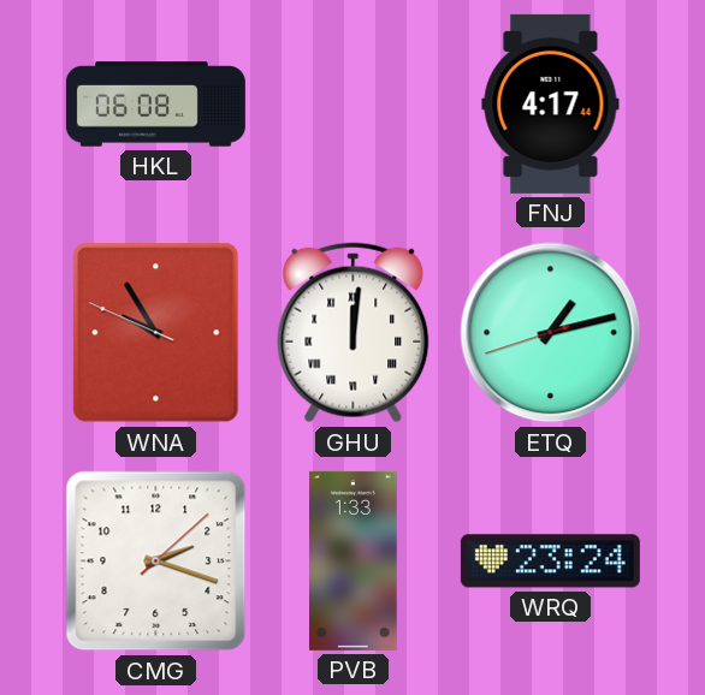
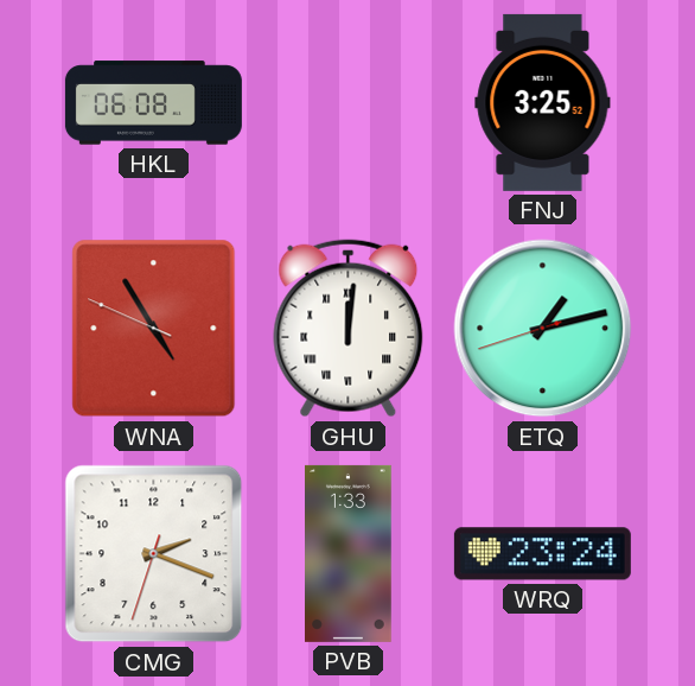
FNJ: 4:17 -> 3:25 (543, 102)
WNA: 9:54 -> 4:54 (154, 329)
CMG: 2:18:08 -> 2:18:33 (154, 554)
